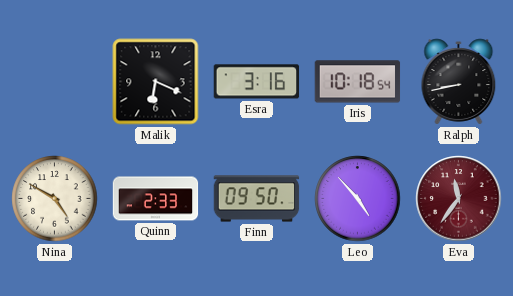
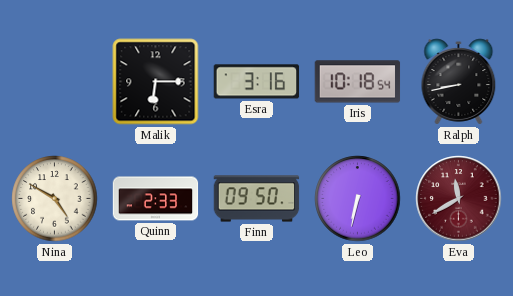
Malik: 6:19 -> 6:15 (156, 82)
Leo: 4:53 -> 6:32 (358, 199)
Eva: 11:36 -> 11:40 (459, 199)
